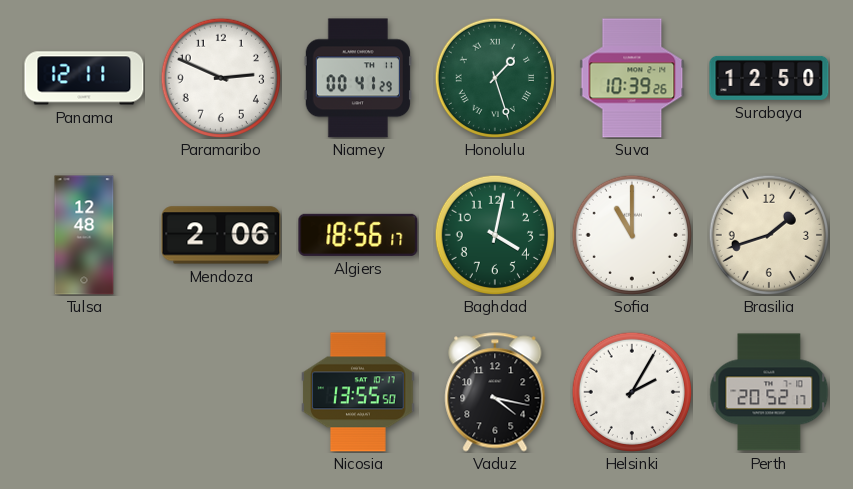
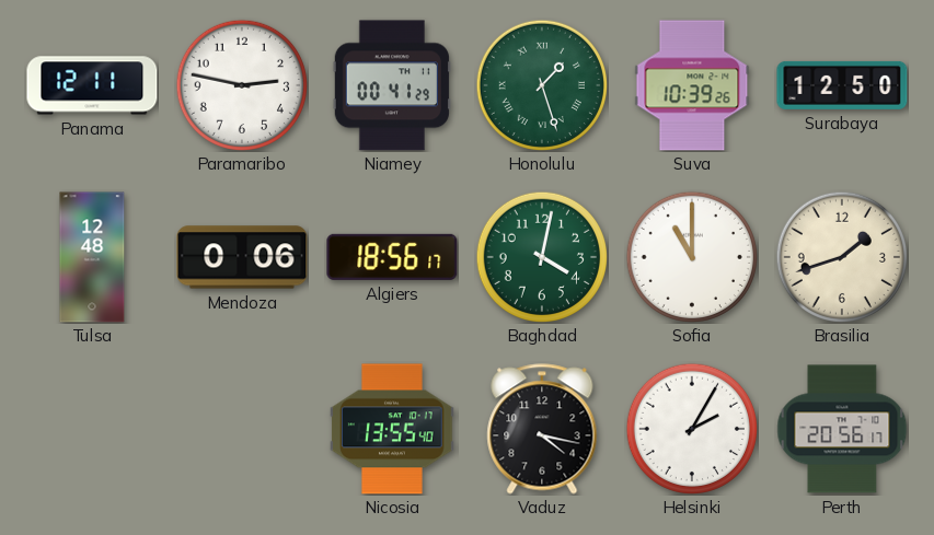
Paramaribo: 2:49 -> 2:47 (241, 84)
Mendoza: 2:06 -> 0:06 (242, 257)
Nicosia: 13:55:50 -> 13:55:40 (392, 429)
Perth: 20:52 -> 20:56 (842, 429)
